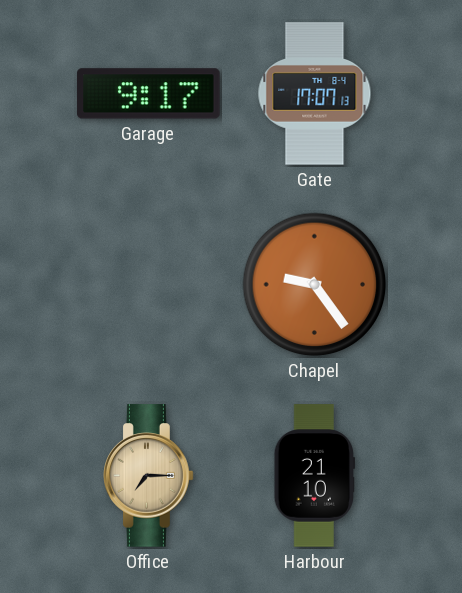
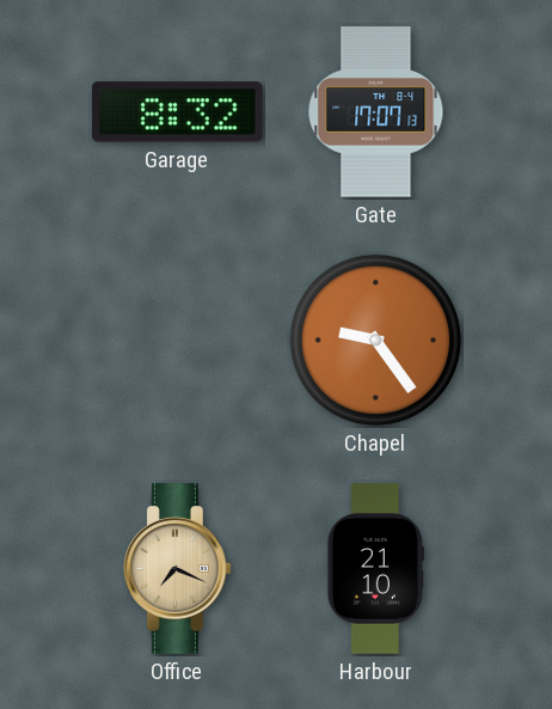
Garage: 9:17 -> 8:32 (178, 112)
Office: 7:15 -> 7:19 (178, 569)
